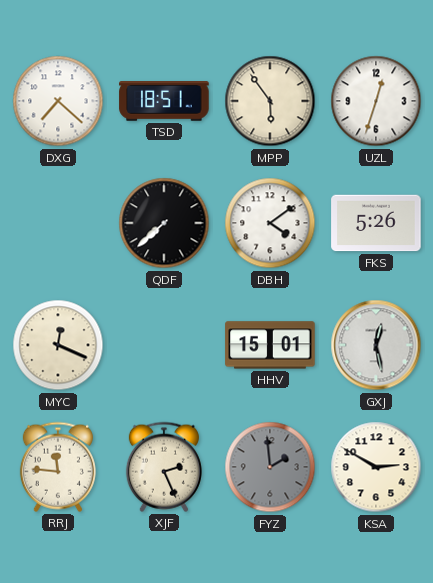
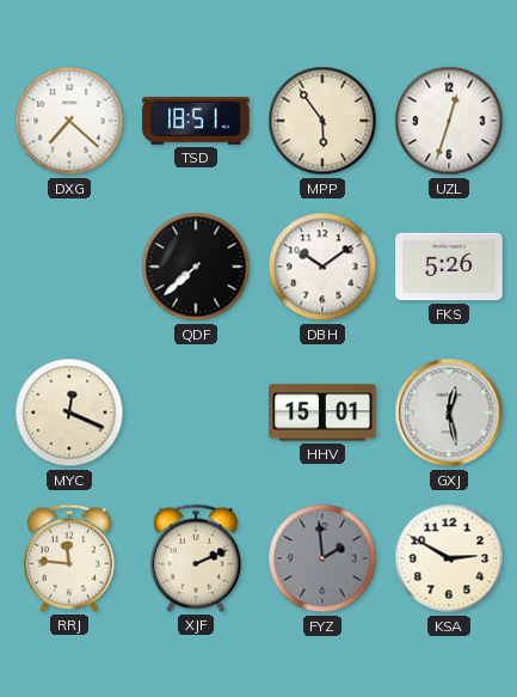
DBH: 4:09 -> 10:09 (322, 267)
XJF: 2:26 -> 2:11 (196, 558)
